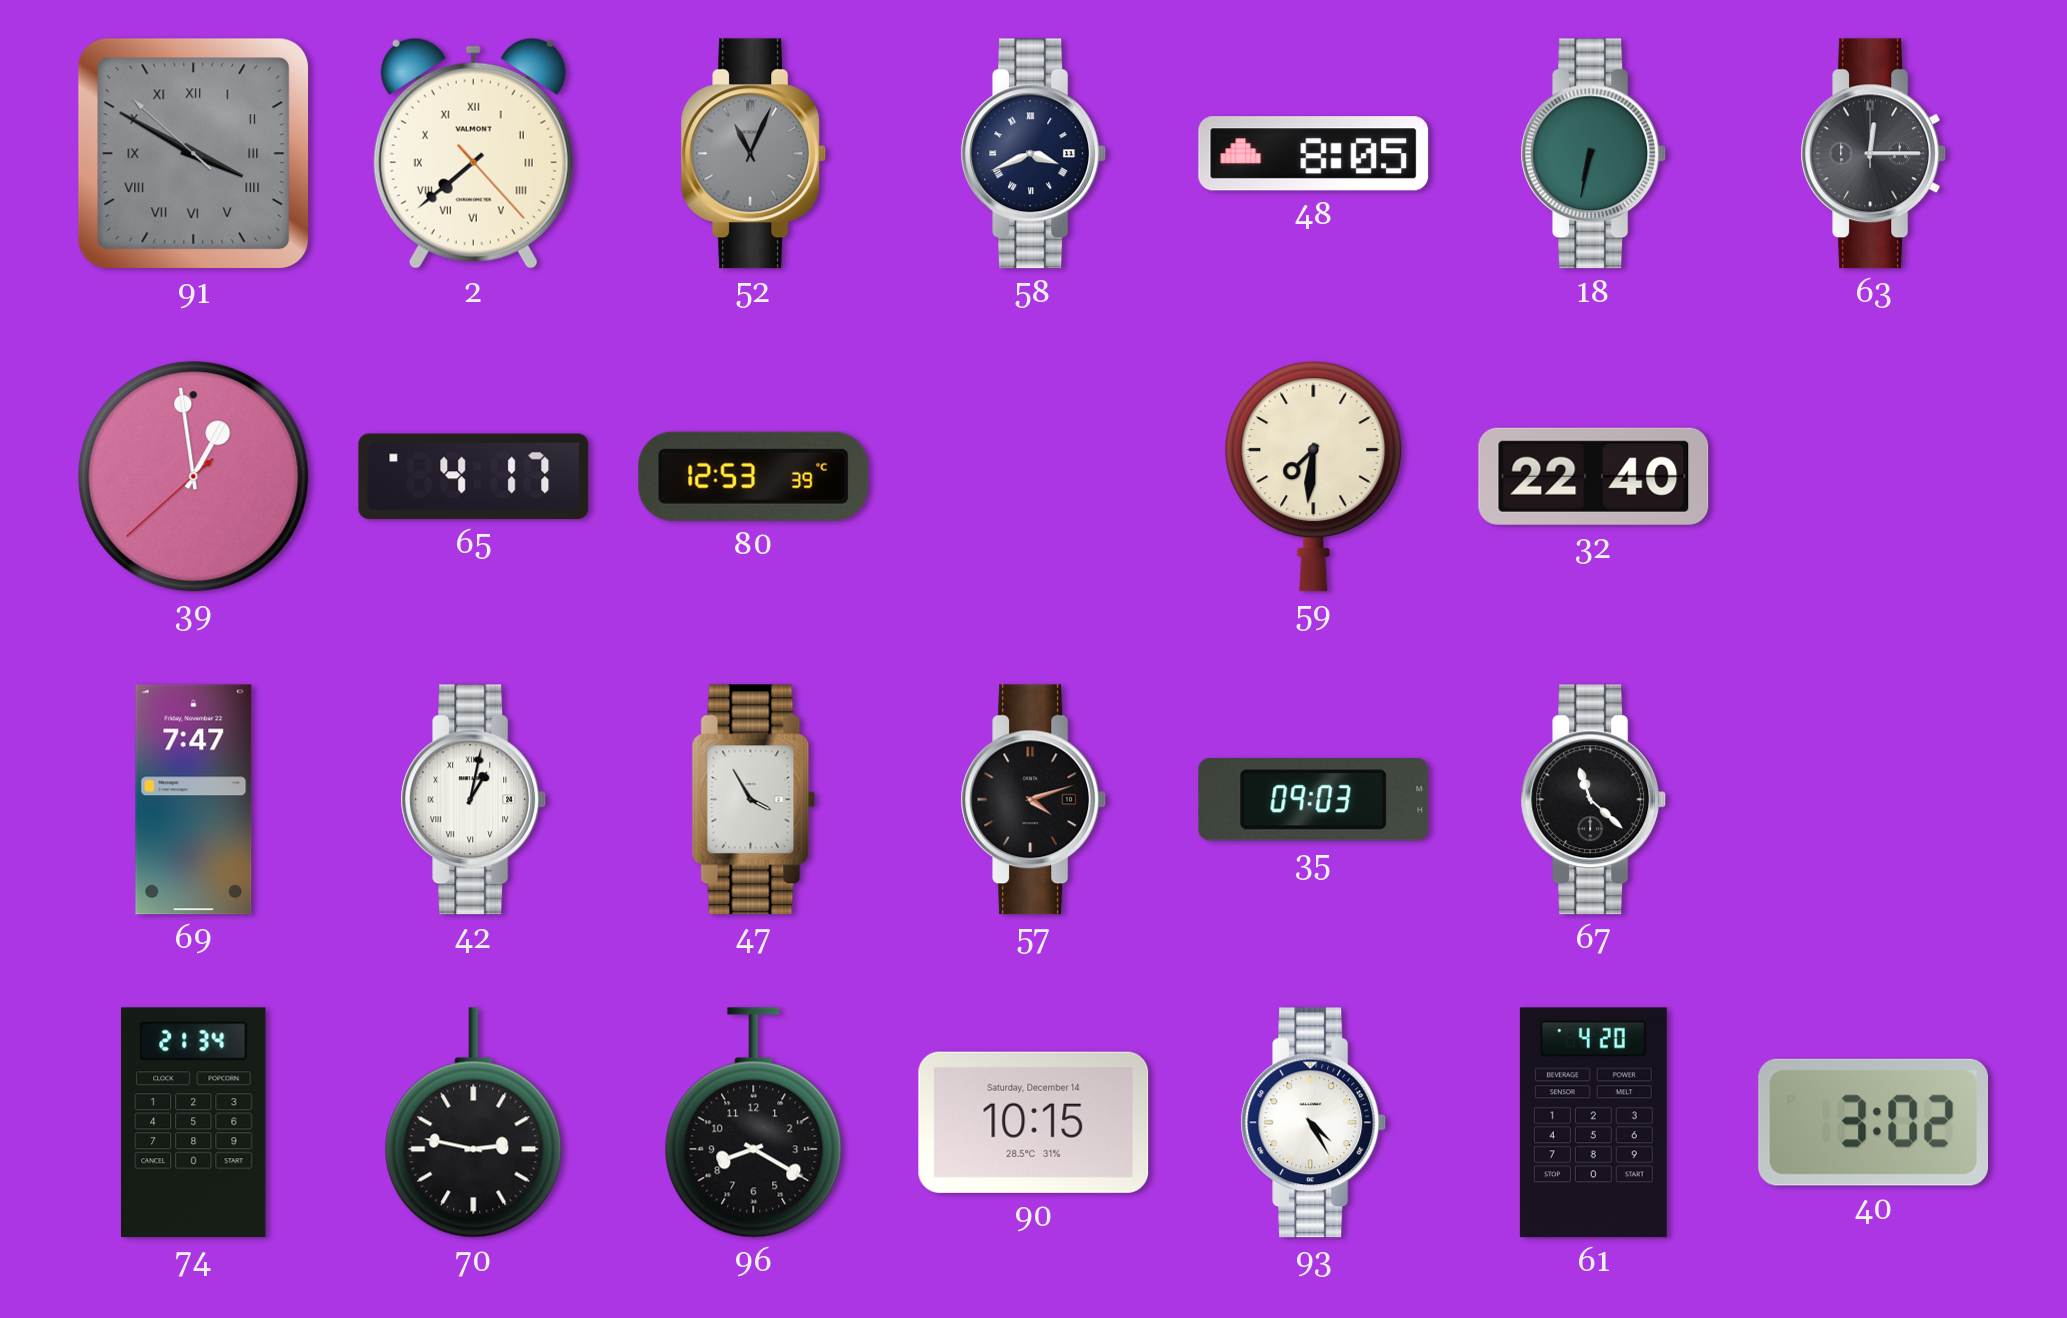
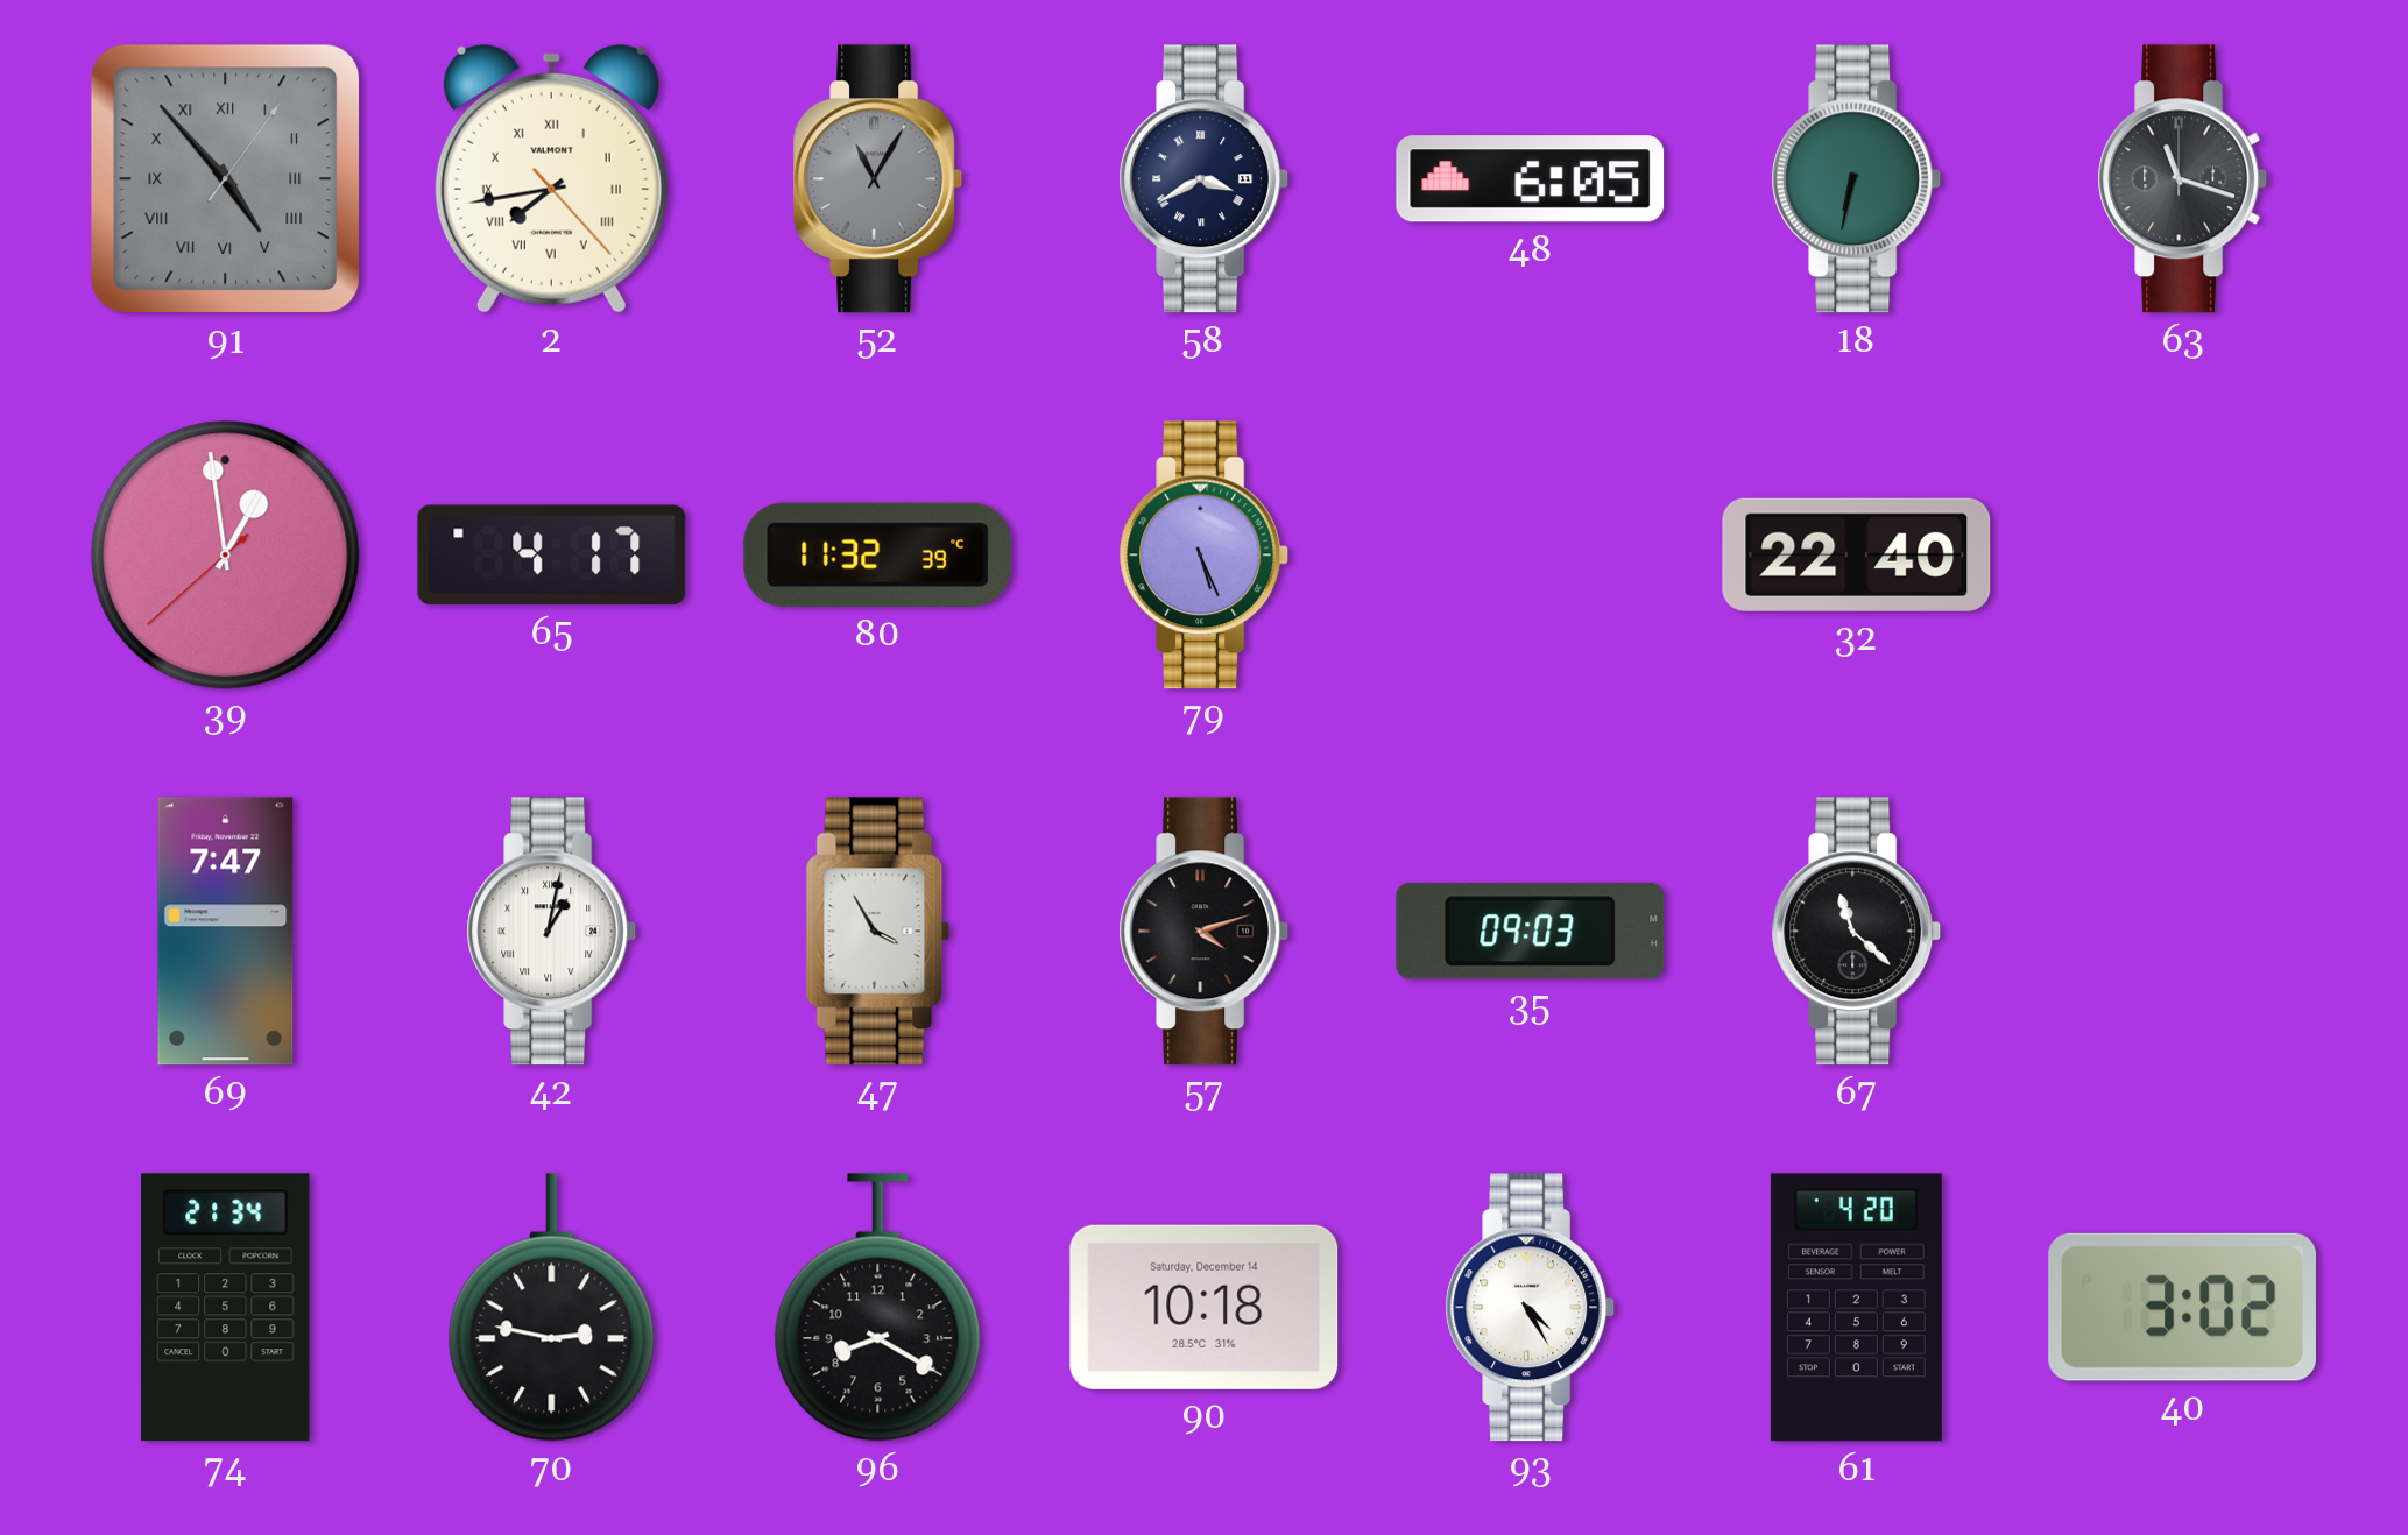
91: 3:49 -> 4:53 (226, 179)
2: 7:38 -> 7:43 (551, 178)
52: 11:04 -> 11:05 (878, 179)
58: 3:41 -> 3:40 (1205, 179)
48: 8:05 -> 6:05 (1531, 179)
63: 12:15 -> 11:18 (2183, 179)
80: 12:53 -> 11:32 (878, 554)
79: none -> 5:26 (1205, 556)
59: 7:31 -> none (1314, 477)
90: 10:15 -> 10:18 (1205, 1307)
